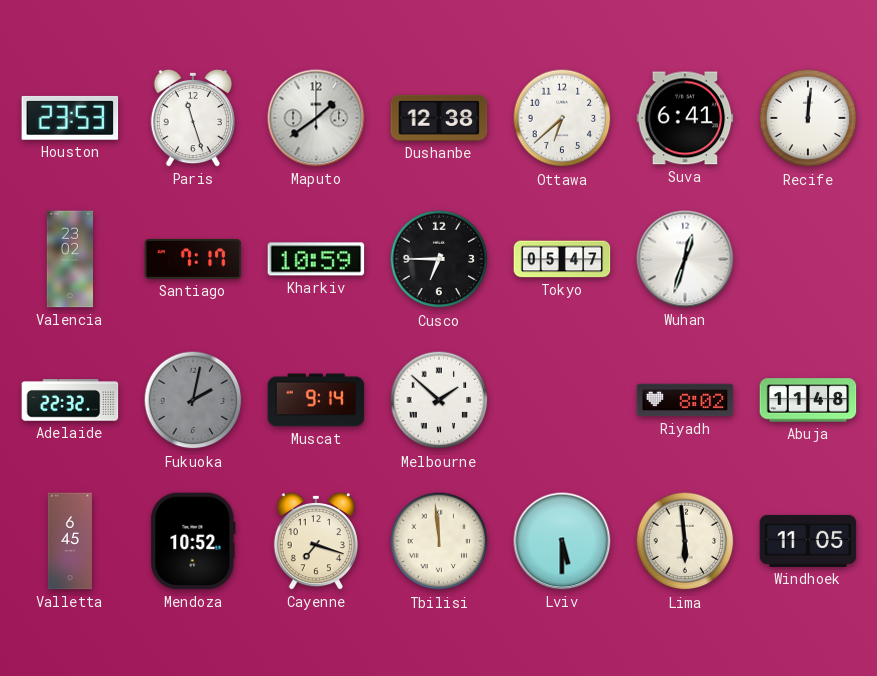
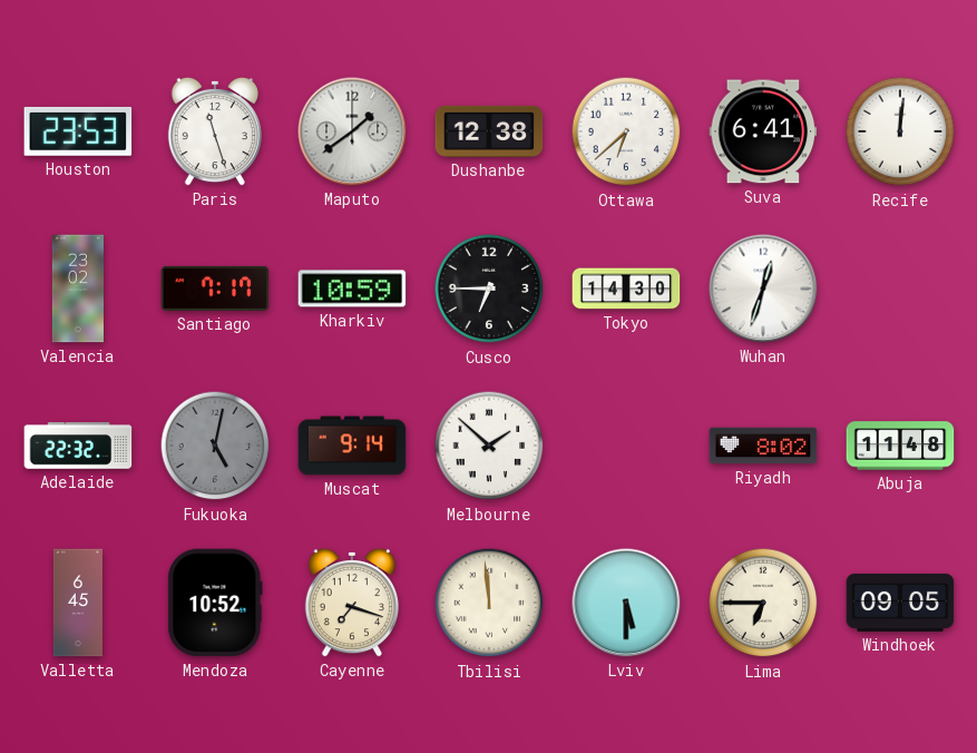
Tokyo: 05:47 -> 14:30 (626, 289)
Fukuoka: 2:02 -> 5:02 (215, 446)
Lima: 5:59 -> 6:45 (763, 603)
Windhoek: 11:05 -> 09:05 (900, 603)
